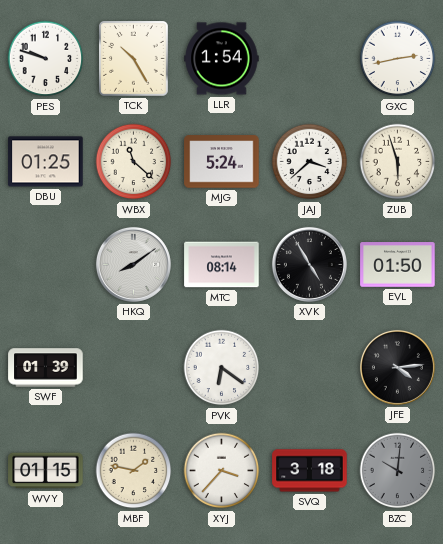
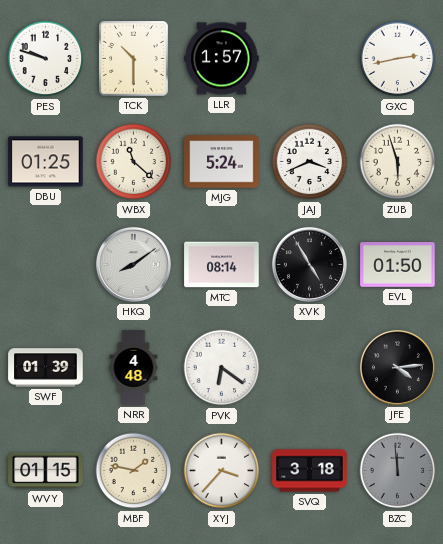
TCK: 10:25 -> 10:30 (134, 59)
LLR: 1:54 -> 1:57 (222, 59)
JAJ: 3:38 -> 3:41 (310, 162)
NRR: none -> 4:48 (134, 368)
BZC: 10:01 -> 11:59 (398, 471)
